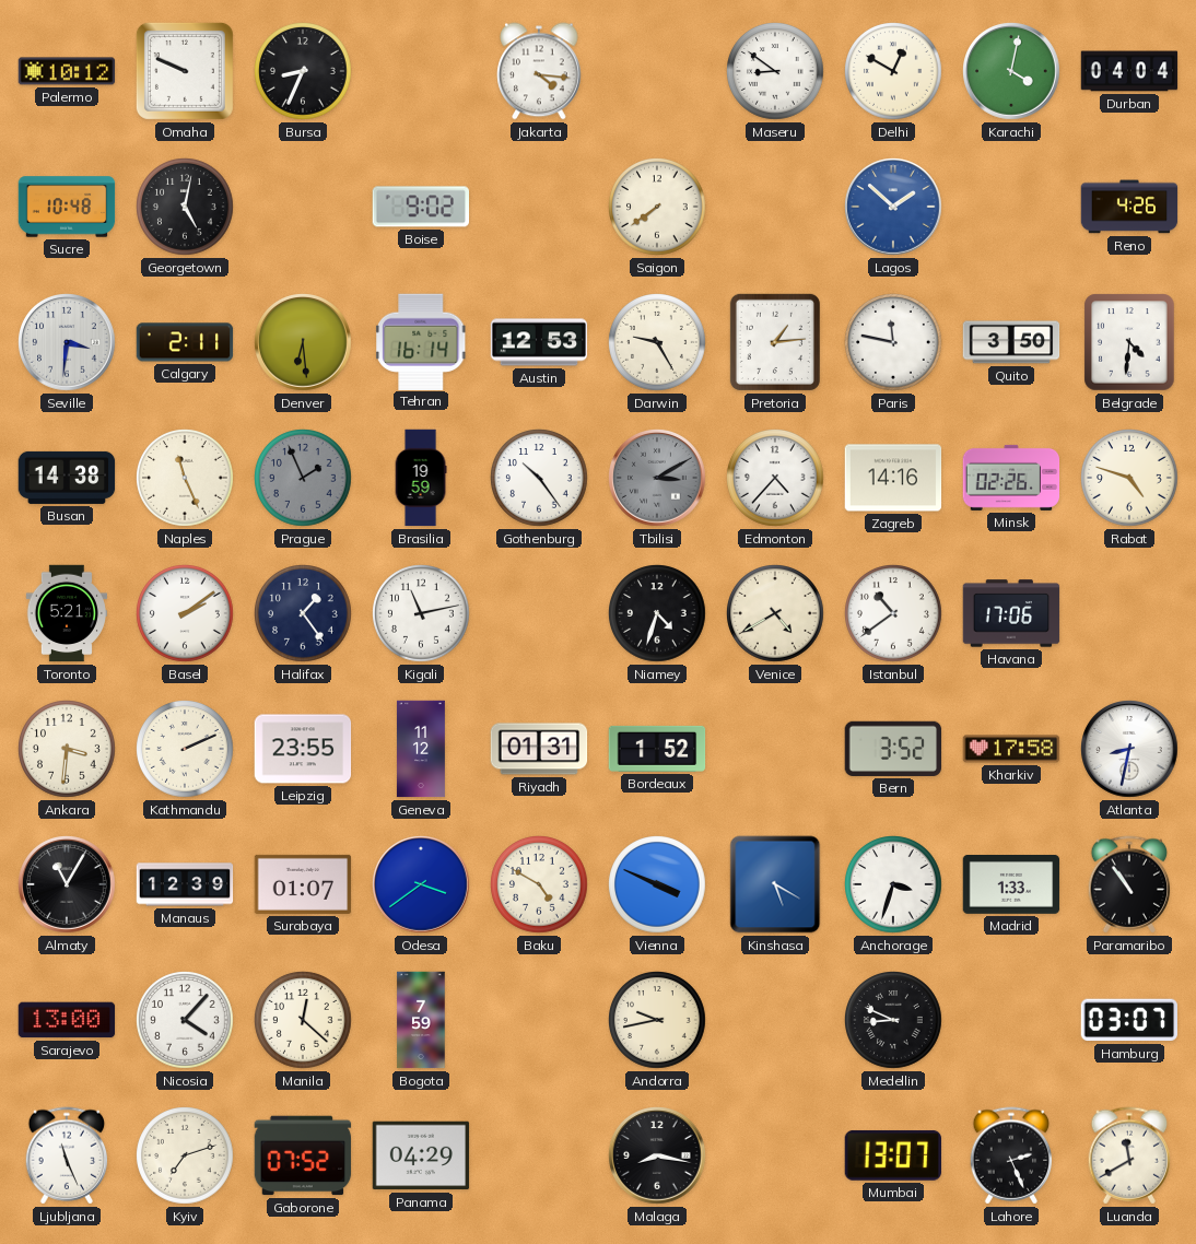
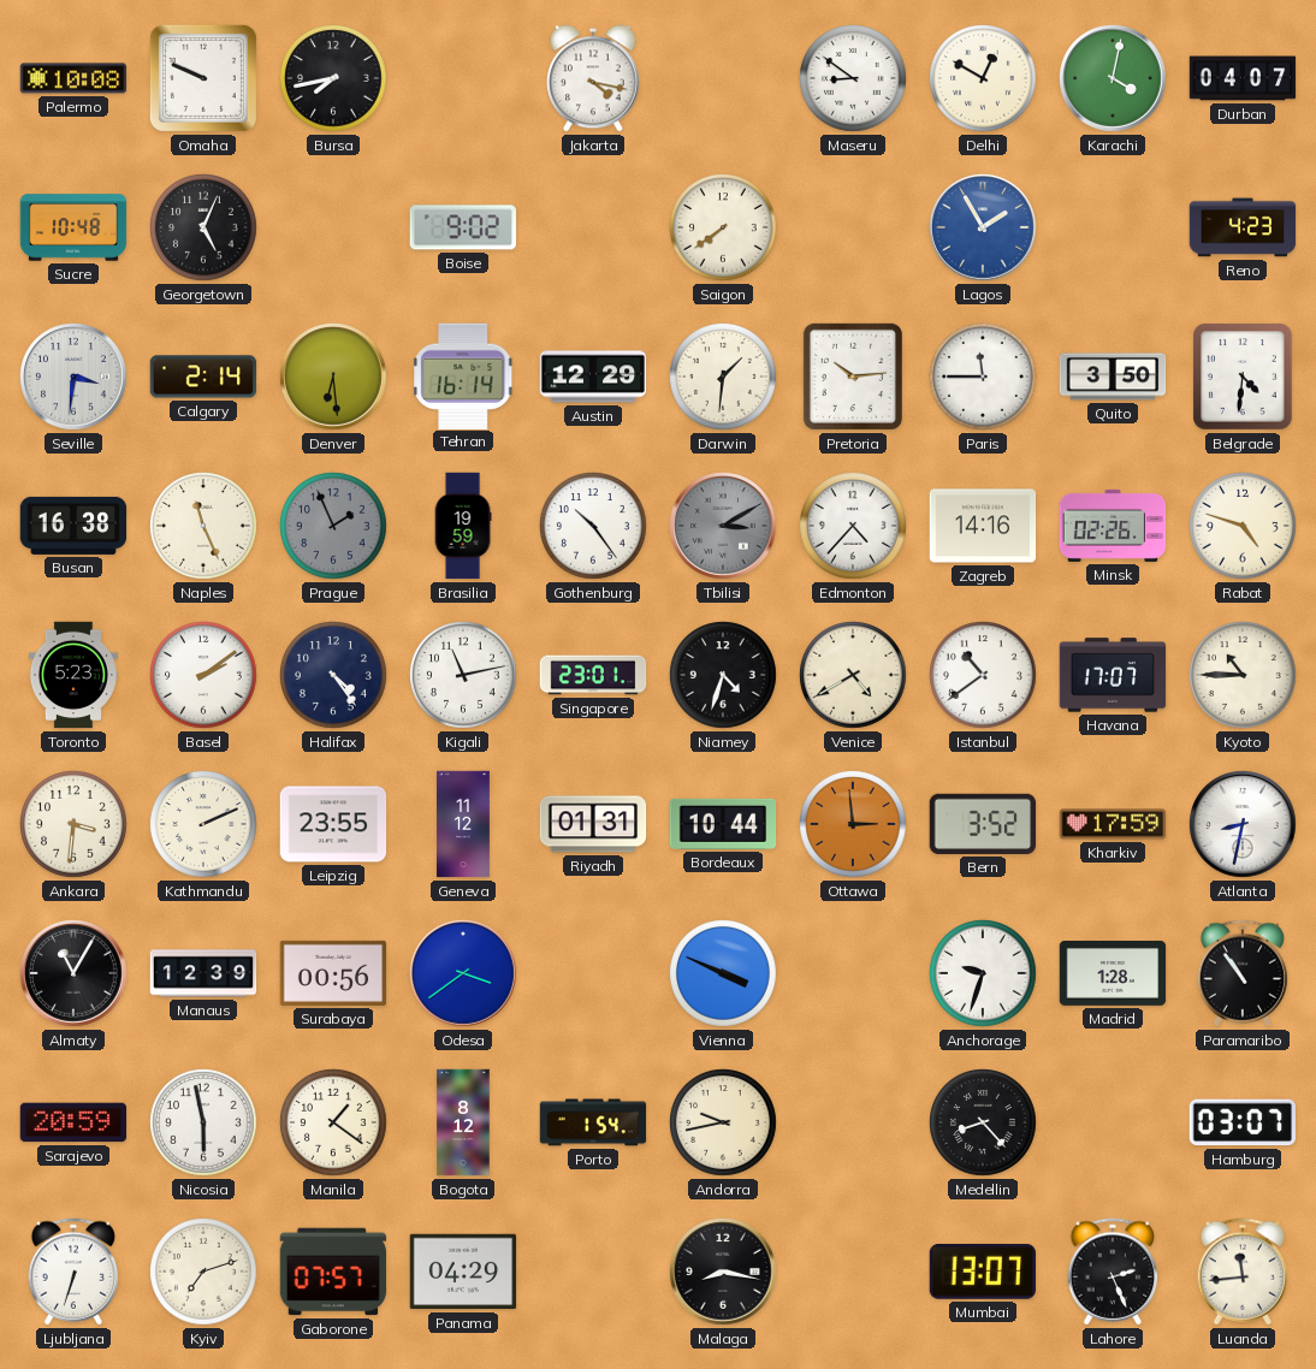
Palermo: 10:12 -> 10:08 (73, 78)
Bursa: 8:34 -> 7:43 (334, 79)
Jakarta: 4:16 -> 4:17 (593, 78)
Durban: 04:04 -> 04:07 (1243, 78)
Georgetown: 5:02 -> 5:04 (204, 229)
Lagos: 1:52 -> 1:55 (984, 229)
Reno: 4:26 -> 4:23 (1243, 227)
Calgary: 2:11 -> 2:14 (203, 377)
Austin: 12:53 -> 12:29 (593, 377)
Darwin: 9:25 -> 1:31 (724, 378)
Pretoria: 1:14 -> 10:14 (853, 377)
Paris: 11:47 -> 11:45 (984, 378)
Busan: 14:38 -> 16:38 (73, 526)
Toronto: 5:21 -> 5:23 (72, 675)
Halifax: 1:24 -> 4:24 (334, 676)
Singapore: none -> 23:01 (593, 675)
Havana: 17:06 -> 17:07 (1113, 675)
Kyoto: none -> 10:45 (1244, 676)
Bordeaux: 1:52 -> 10:44 (723, 824)
Ottawa: none -> 2:59 (854, 825)
Kharkiv: 17:58 -> 17:59 (1113, 824)
Surabaya: 01:07 -> 00:56 (333, 973)
Baku: 4:50 -> none (540, 885)
Kinshasa: 5:20 -> none (775, 884)
Anchorage: 3:33 -> 9:33 (984, 974)
Madrid: 1:33 -> 1:28 (1113, 974)
Sarajevo: 13:00 -> 20:59 (73, 1122)
Nicosia: 4:07 -> 5:58 (204, 1124)
Manila: 12:22 -> 1:21 (334, 1124)
Bogota: 7:59 -> 8:12 (463, 1122)
Porto: none -> 1:54 (593, 1122)
Medellin: 8:49 -> 8:23 (984, 1124)
Ljubljana: 11:26 -> 6:33 (73, 1272)
Gaborone: 07:52 -> 07:57 (333, 1272)
Luanda: 11:40 -> 11:44 (1243, 1272)
